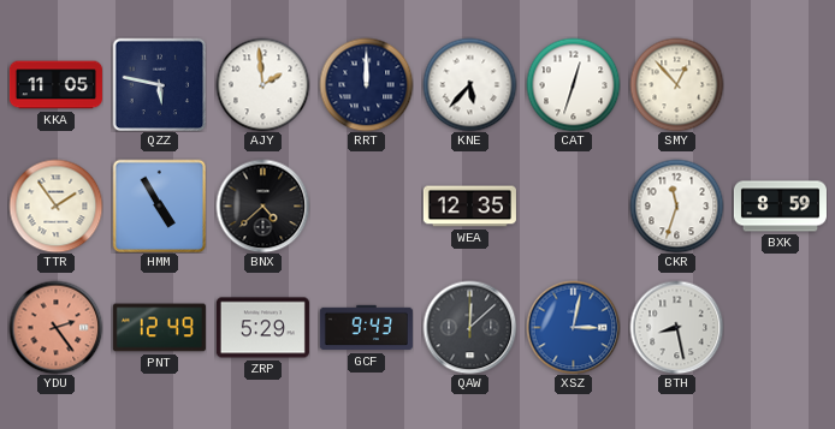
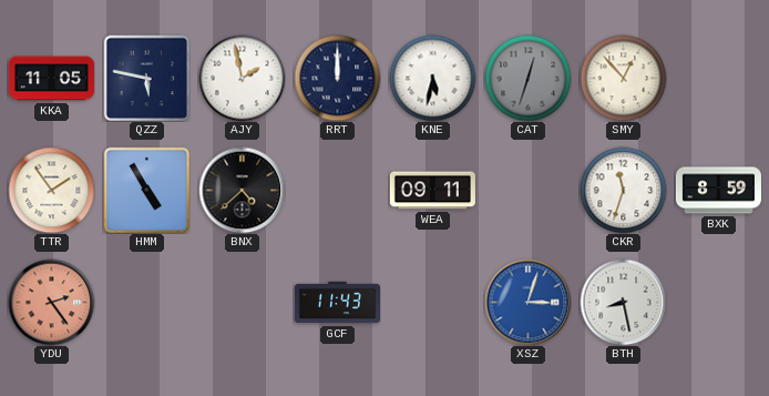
AJY: 1:59 -> 1:58 (242, 78)
KNE: 5:37 -> 5:32 (432, 78)
CAT dial: white -> grey (527, 78)
WEA: 12:35 -> 09:11 (432, 191)
PNT: 12:49 -> none (159, 328)
ZRP: 5:29 -> none (262, 328)
GCF: 9:43 -> 11:43 (337, 303)
QAW: 12:08 -> none (469, 327)
XSZ: 3:02 -> 3:03 (527, 302)
